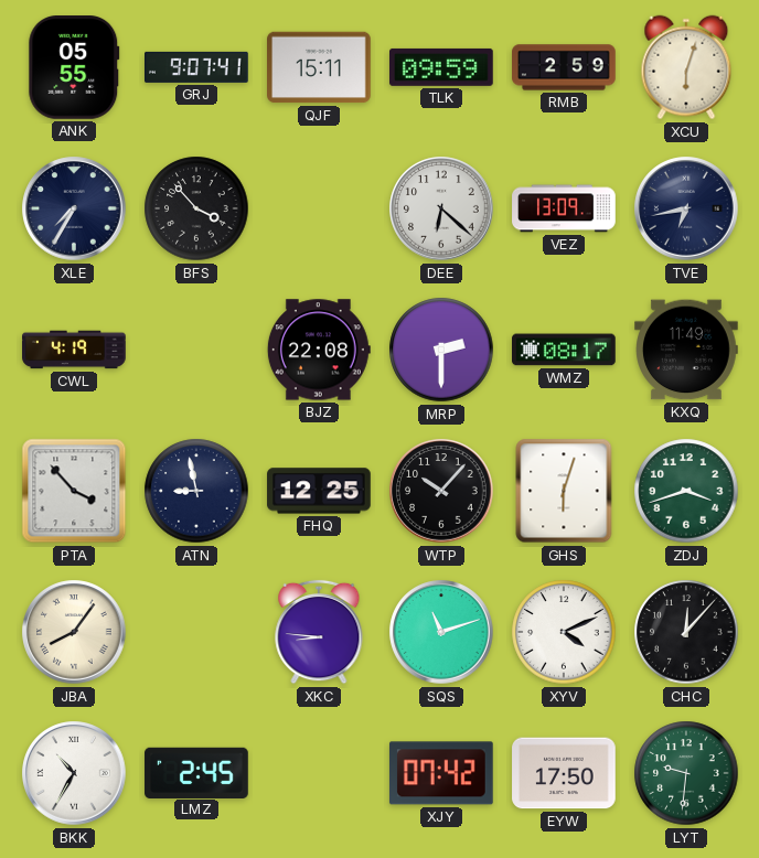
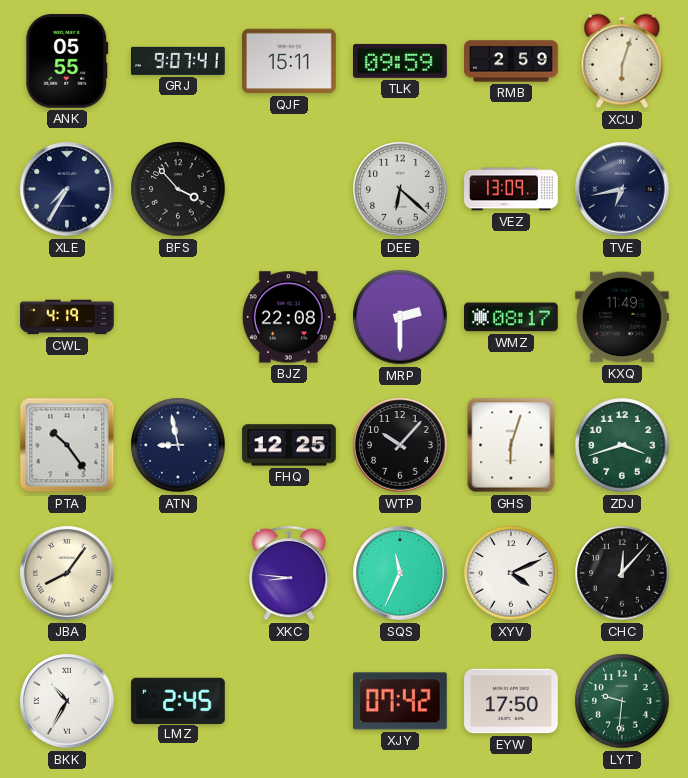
PTA: 3:53 -> 10:24 (67, 445)
SQS: 11:12 -> 11:34 (400, 573)
